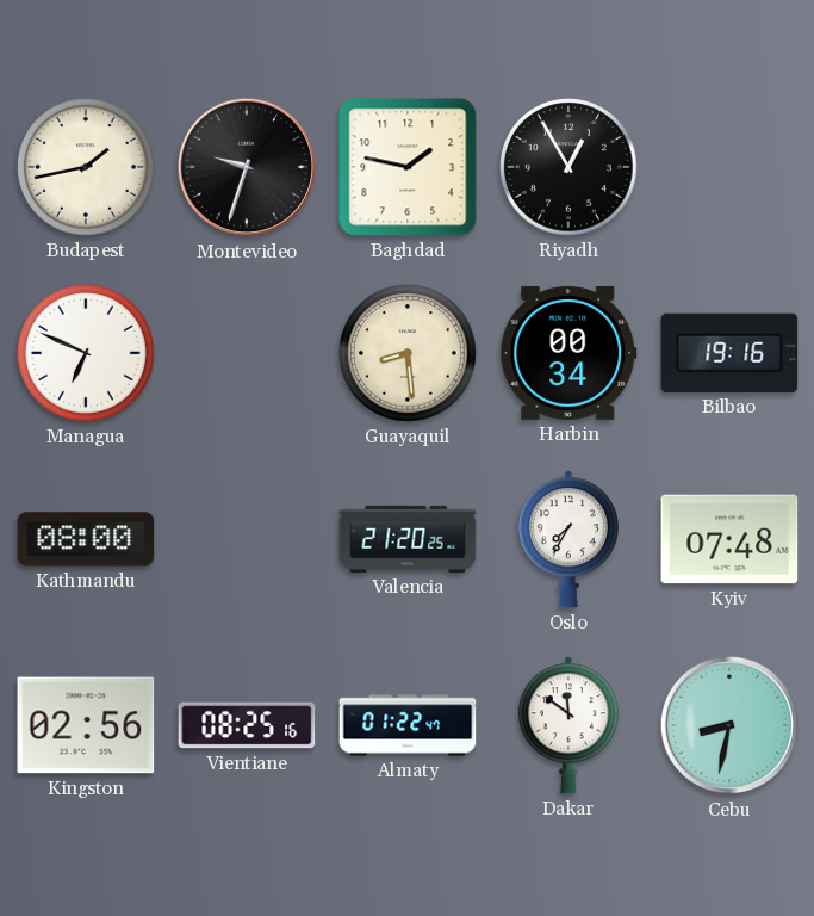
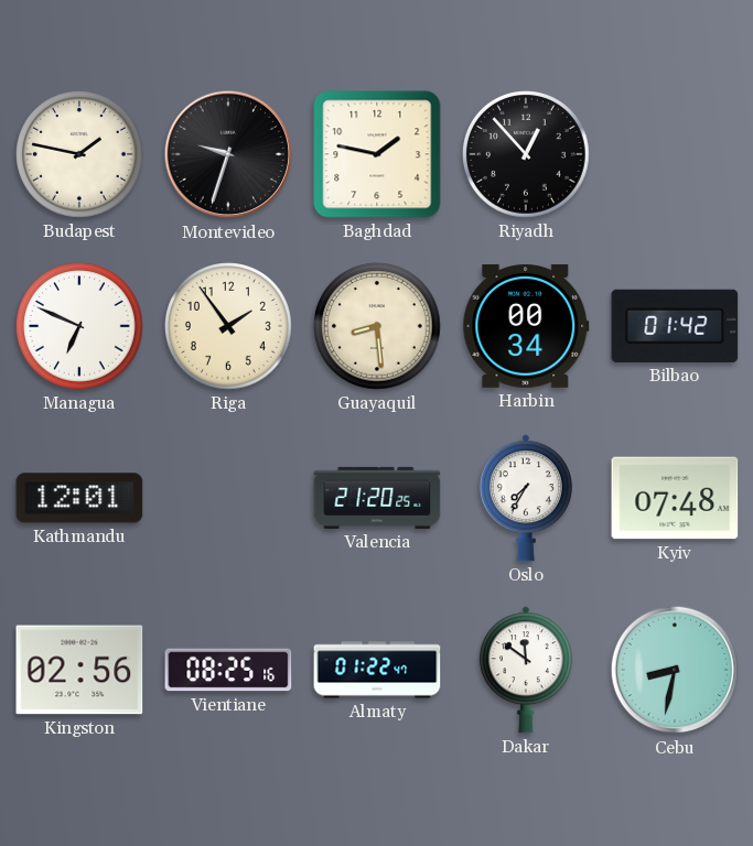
Budapest: 1:43 -> 1:47 (80, 155)
Riyadh: 12:55 -> 12:53 (527, 155)
Riga: none -> 1:54 (229, 327)
Bilbao: 19:16 -> 01:42 (675, 326)
Kathmandu: 08:00 -> 12:01 (79, 498)
